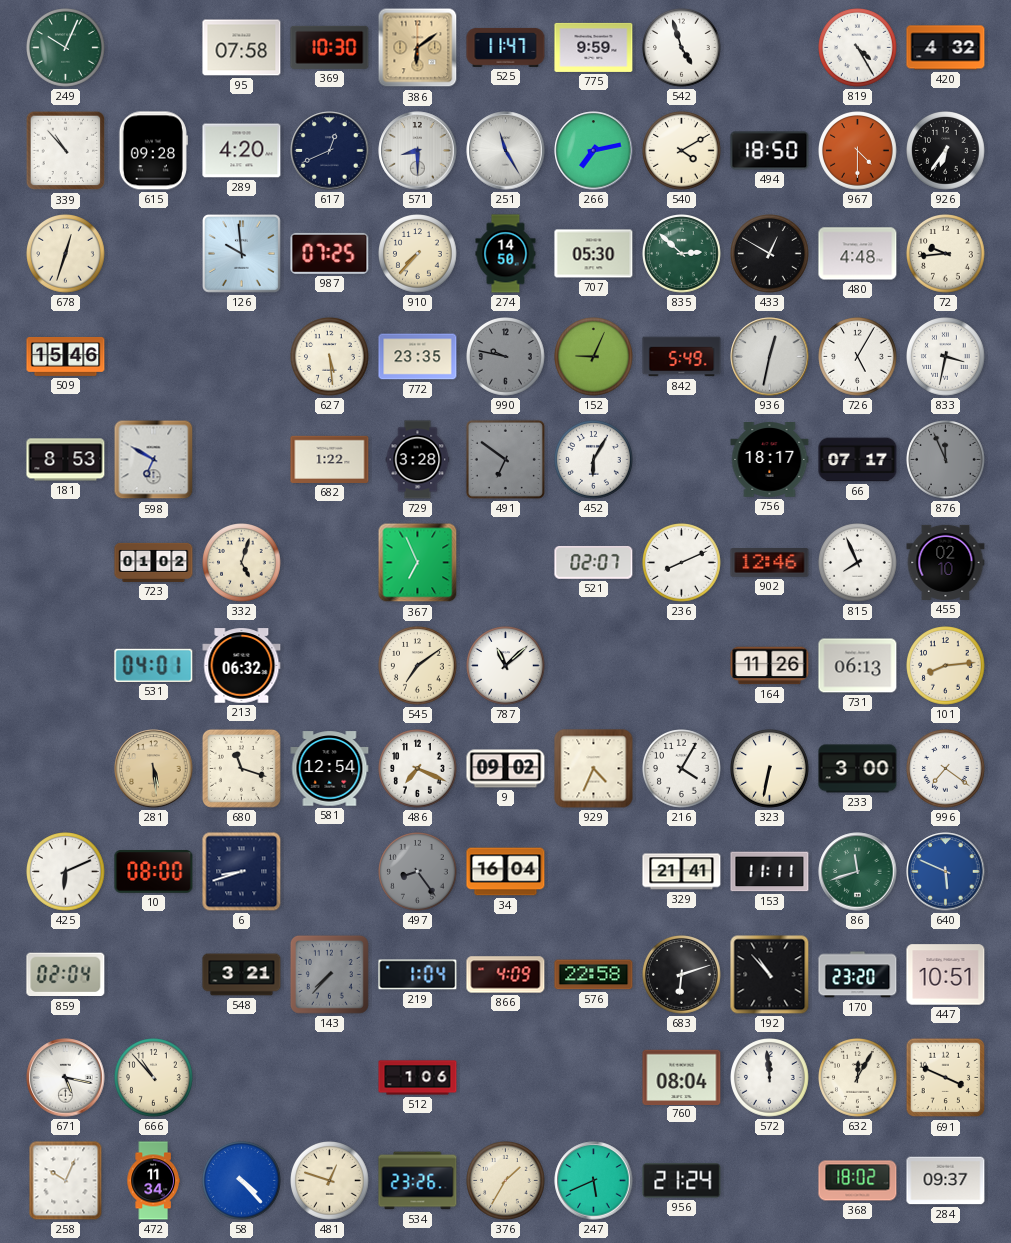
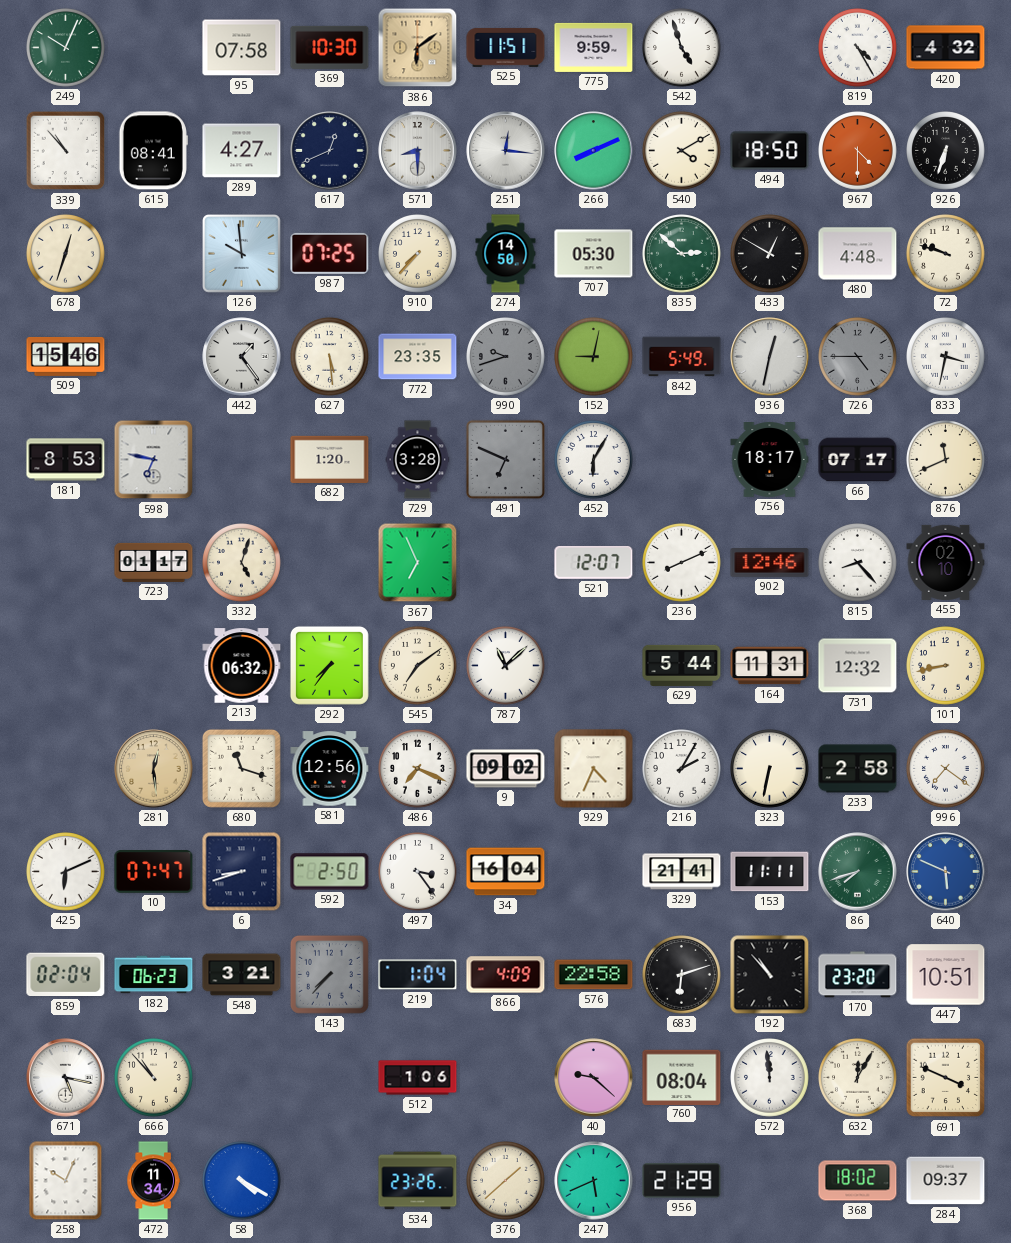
525: 11:47 -> 11:51 (506, 47)
615: 09:28 -> 08:41 (153, 151)
289: 4:20 -> 4:27 (242, 151)
251: 11:25 -> 12:16 (506, 151)
266: 7:13 -> 8:11 (594, 151)
926: 6:36 -> 6:33 (946, 151)
72: 9:44 -> 9:48 (946, 254)
442: none -> 1:24 (242, 357)
990: 9:47 -> 9:42 (506, 357)
152: 9:04 -> 9:02 (594, 357)
726: 5:05 -> 4:45 (858, 357)
726 dial: white -> grey (858, 357)
598: 6:50 -> 6:47 (154, 460)
682: 1:22 -> 1:20 (330, 459)
491: 6:51 -> 6:49 (505, 459)
876: 11:56 -> 11:41 (946, 460)
876 dial: grey -> cream (946, 460)
723: 01:02 -> 01:17 (154, 562)
521: 02:07 -> 12:07 (594, 562)
815: 7:56 -> 8:23 (858, 563)
531: 04:01 -> none (154, 665)
292: none -> 7:36 (329, 665)
629: none -> 5:44 (682, 665)
164: 11:26 -> 11:31 (770, 666)
731: 06:13 -> 12:32 (858, 666)
101: 8:14 -> 8:43 (946, 666)
281: 5:29 -> 12:29 (154, 769)
581: 12:54 -> 12:56 (330, 769)
216: 4:05 -> 2:05 (682, 769)
233: 3:00 -> 2:58 (858, 769)
10: 08:00 -> 07:47 (154, 872)
592: none -> 2:50 (330, 872)
497: 8:24 -> 3:24 (418, 872)
497 dial: grey -> white (418, 872)
86: 11:42 -> 7:42 (858, 872)
182: none -> 06:23 (154, 975)
40: none -> 9:22 (594, 1078)
58: 4:23 -> 4:20 (242, 1181)
481: 12:48 -> none (330, 1181)
376: 1:35 -> 1:38 (506, 1181)
956: 21:24 -> 21:29 (682, 1181)
